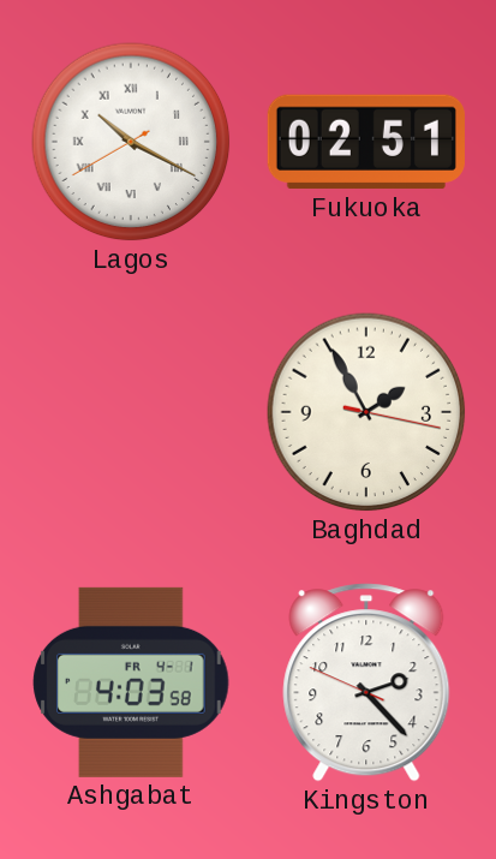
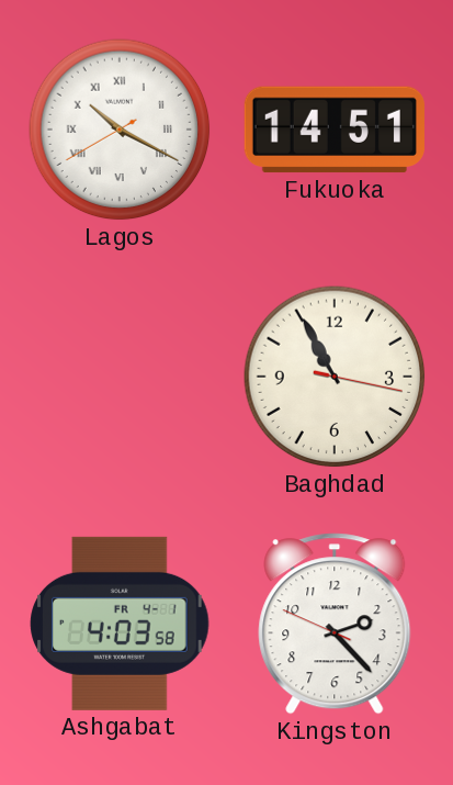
Fukuoka: 02:51 -> 14:51 (335, 130)
Baghdad: 1:55 -> 10:55 (335, 377)
